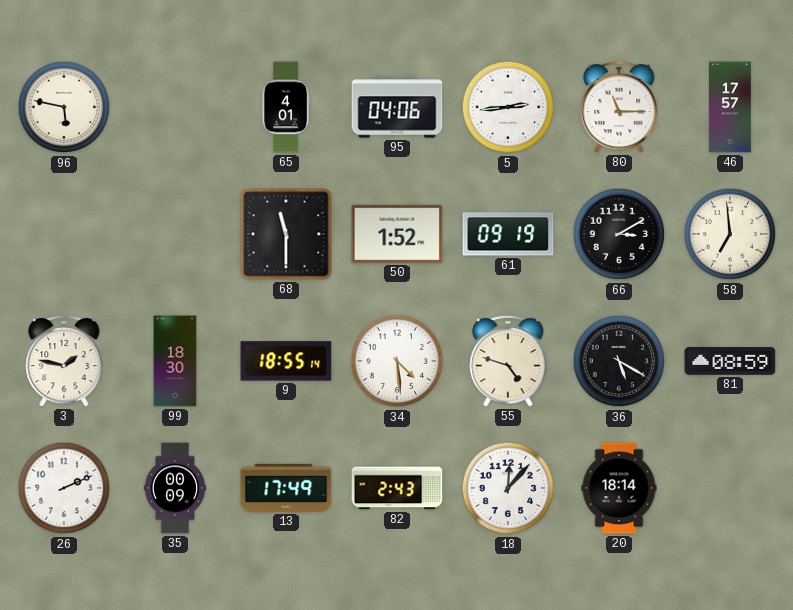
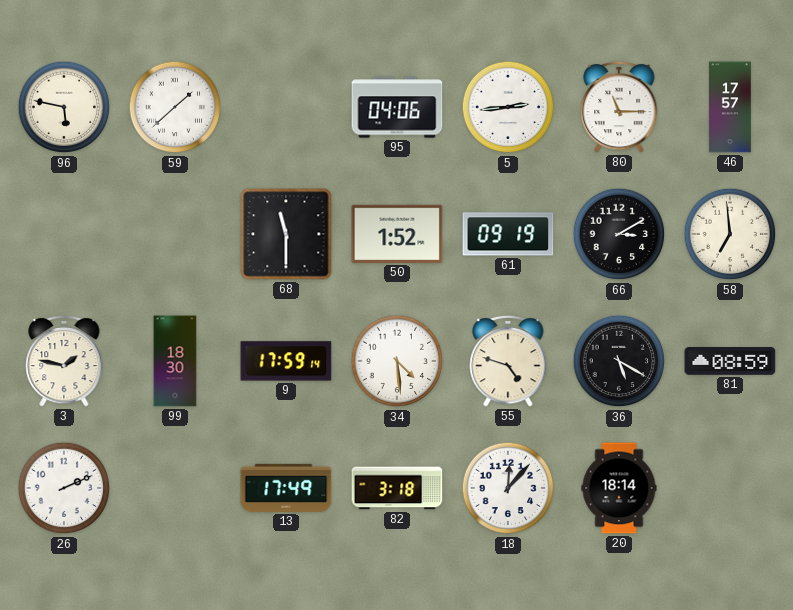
59: none -> 1:38 (175, 107)
65: 4:01 -> none (286, 107)
9: 18:55 -> 17:59 (286, 361)
35: 00:09 -> none (175, 488)
82: 2:43 -> 3:18 (397, 488)
